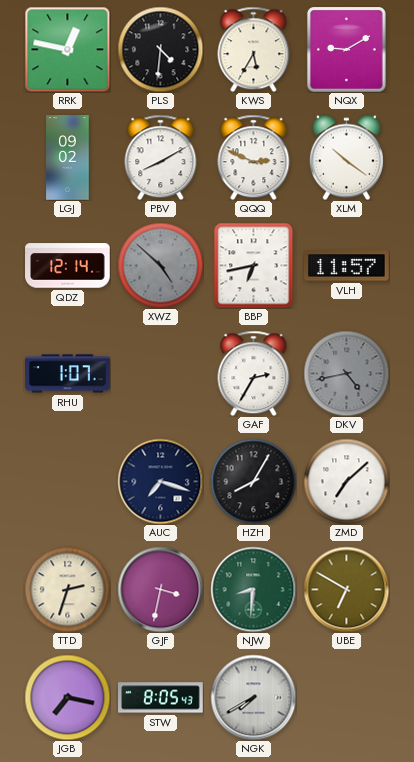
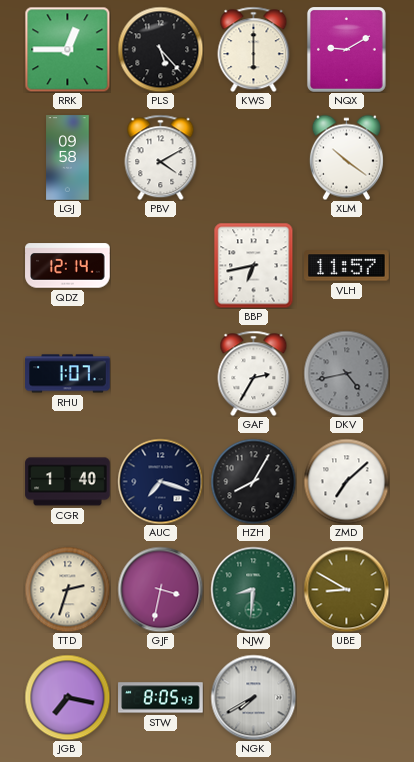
RRK: 12:47 -> 12:45 (67, 49)
PLS: 4:31 -> 5:23 (160, 49)
KWS: 5:35 -> 6:00 (254, 49)
LGJ: 09:02 -> 09:58 (68, 158)
PBV: 8:10 -> 4:10 (161, 157)
QQQ: 2:49 -> none (254, 157)
XWZ: 4:52 -> none (160, 265)
CGR: none -> 1:40 (68, 482)
UBE: 6:50 -> 8:50 (346, 589)
